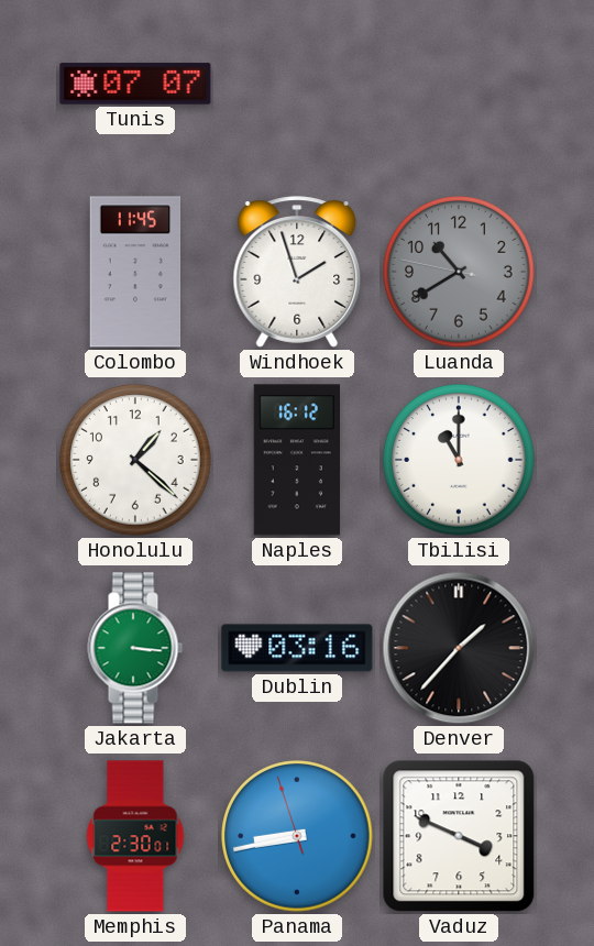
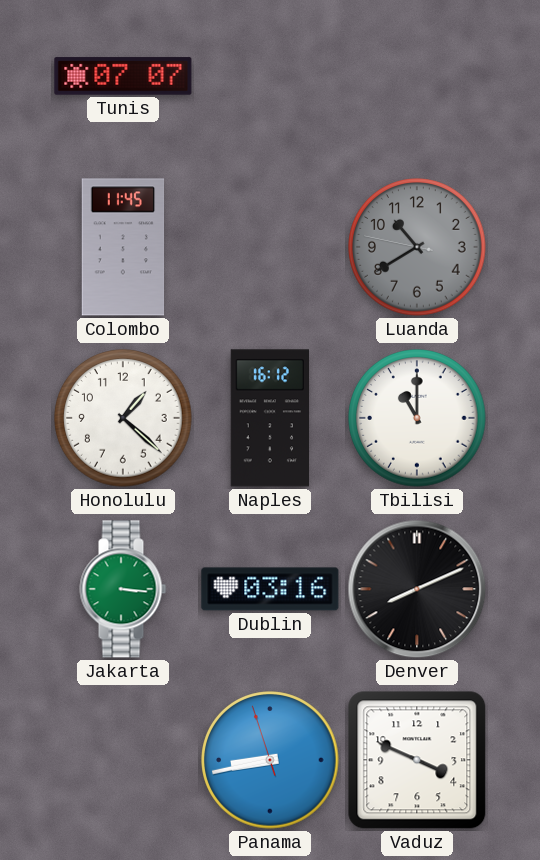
Windhoek: 1:57 -> none (297, 272)
Denver: 1:37 -> 8:11 (417, 589)
Memphis: 2:30 -> none (135, 836)
